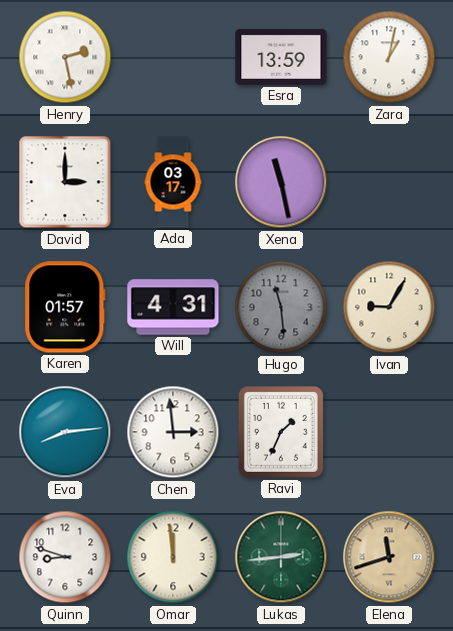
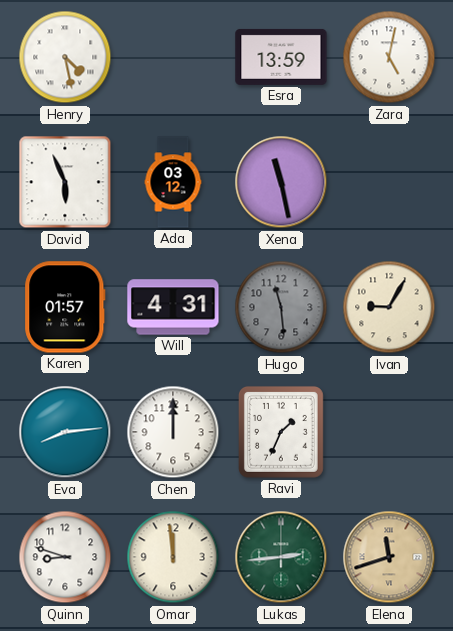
Henry: 2:28 -> 4:28 (65, 57)
Zara: 1:02 -> 5:02 (389, 57)
David: 3:00 -> 5:56 (65, 182)
Ada: 03:17 -> 03:12 (173, 182)
Chen: 2:59 -> 12:00 (173, 432)
